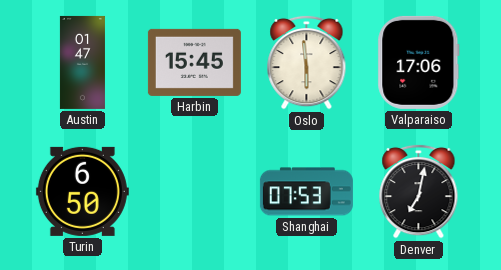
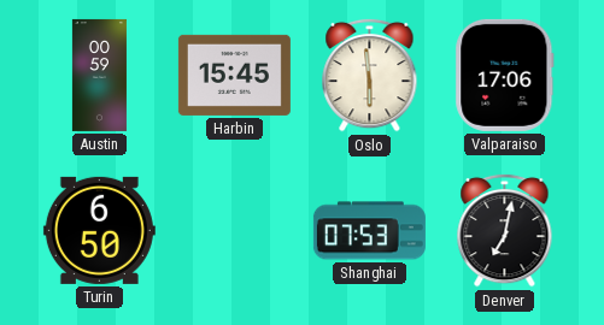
Austin: 01:47 -> 00:59 (99, 75)
